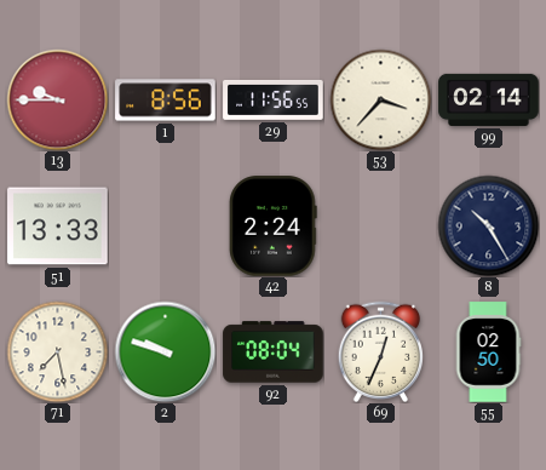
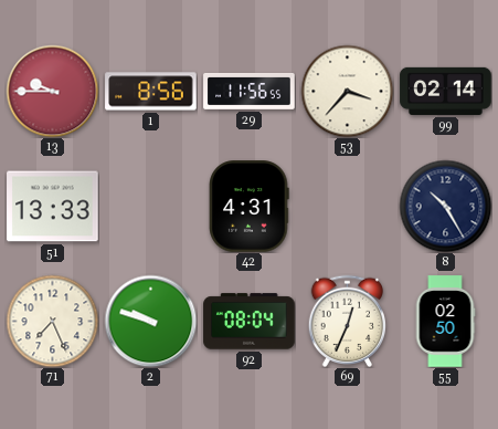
42: 2:24 -> 4:31 (250, 207)
71: 7:28 -> 7:26 (52, 321)
